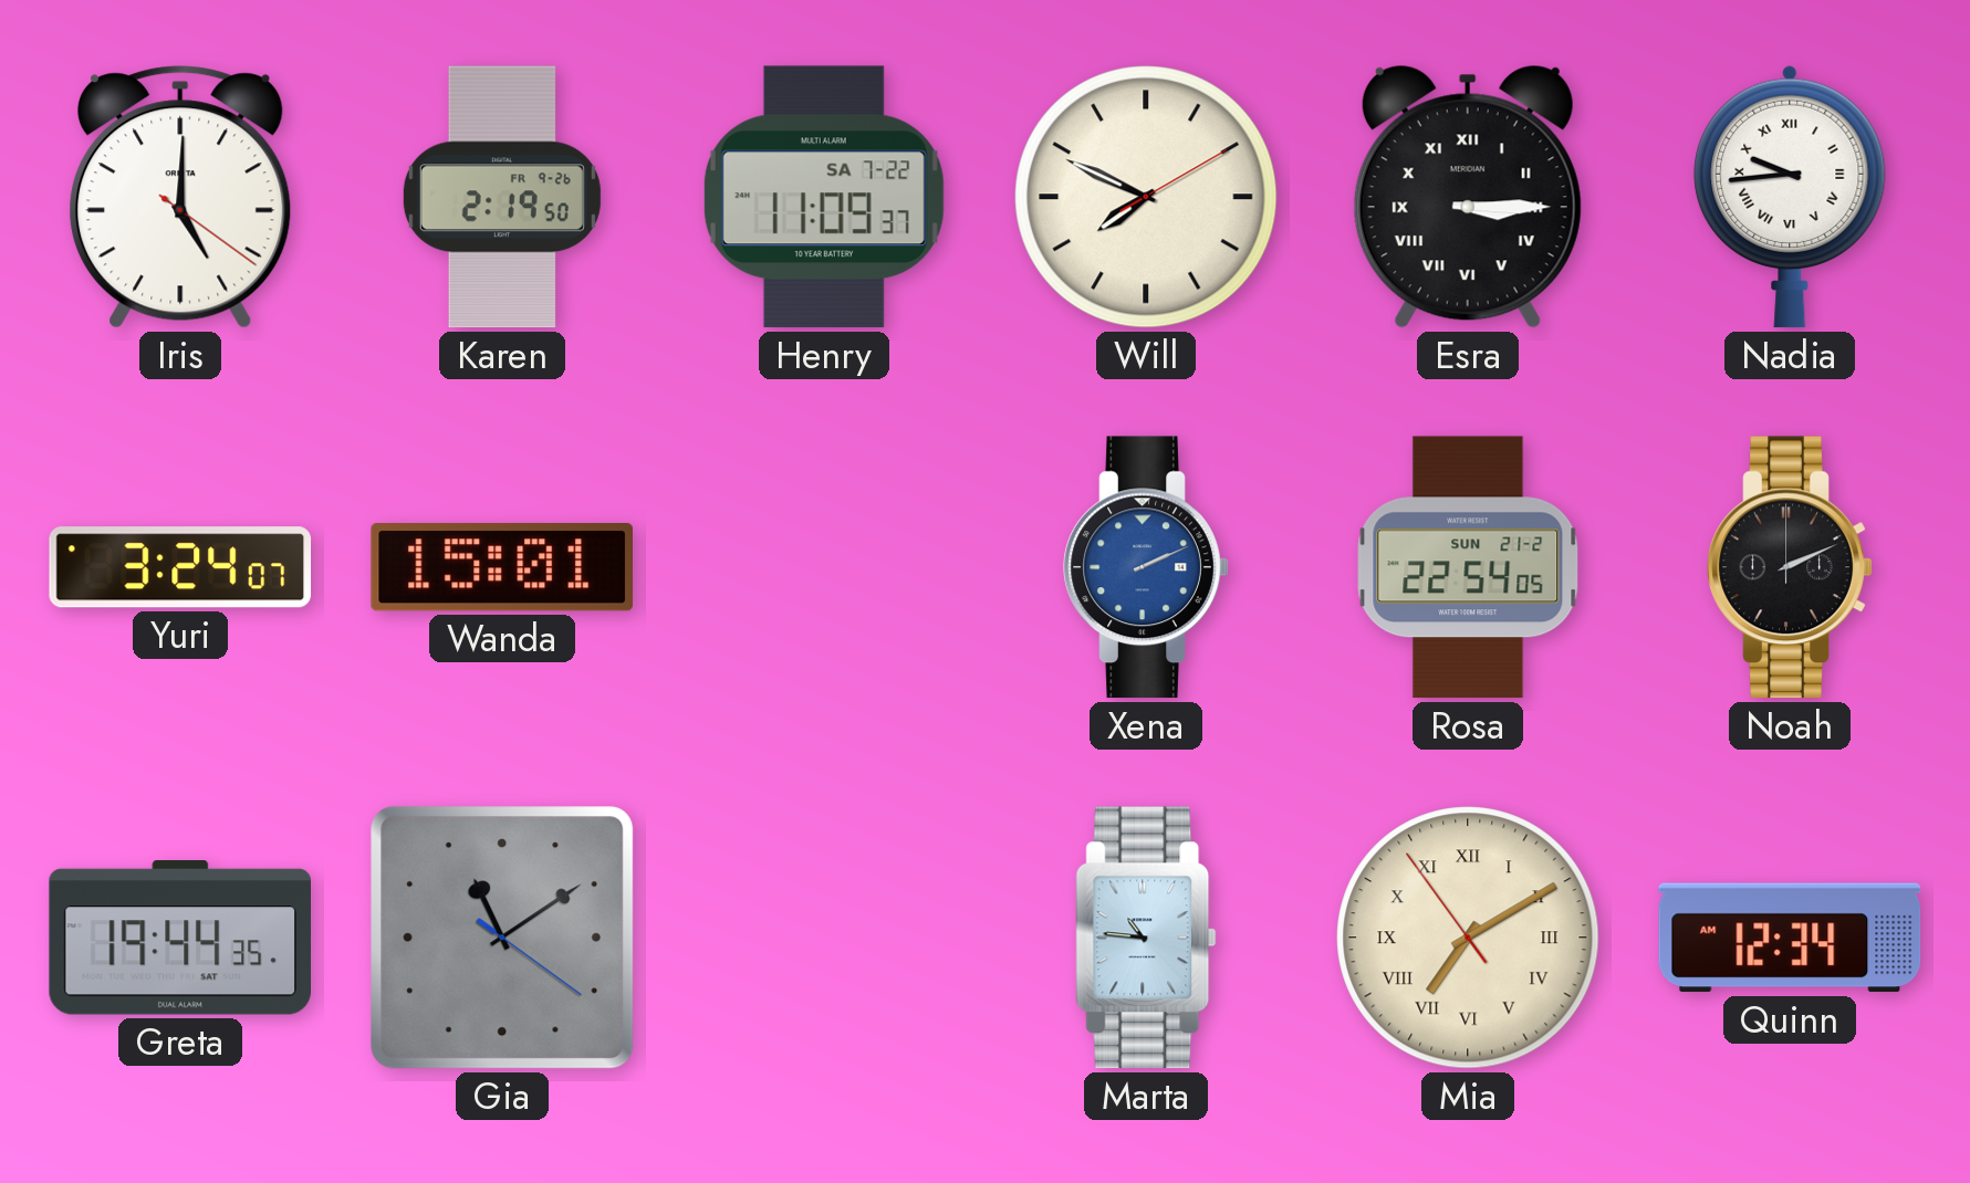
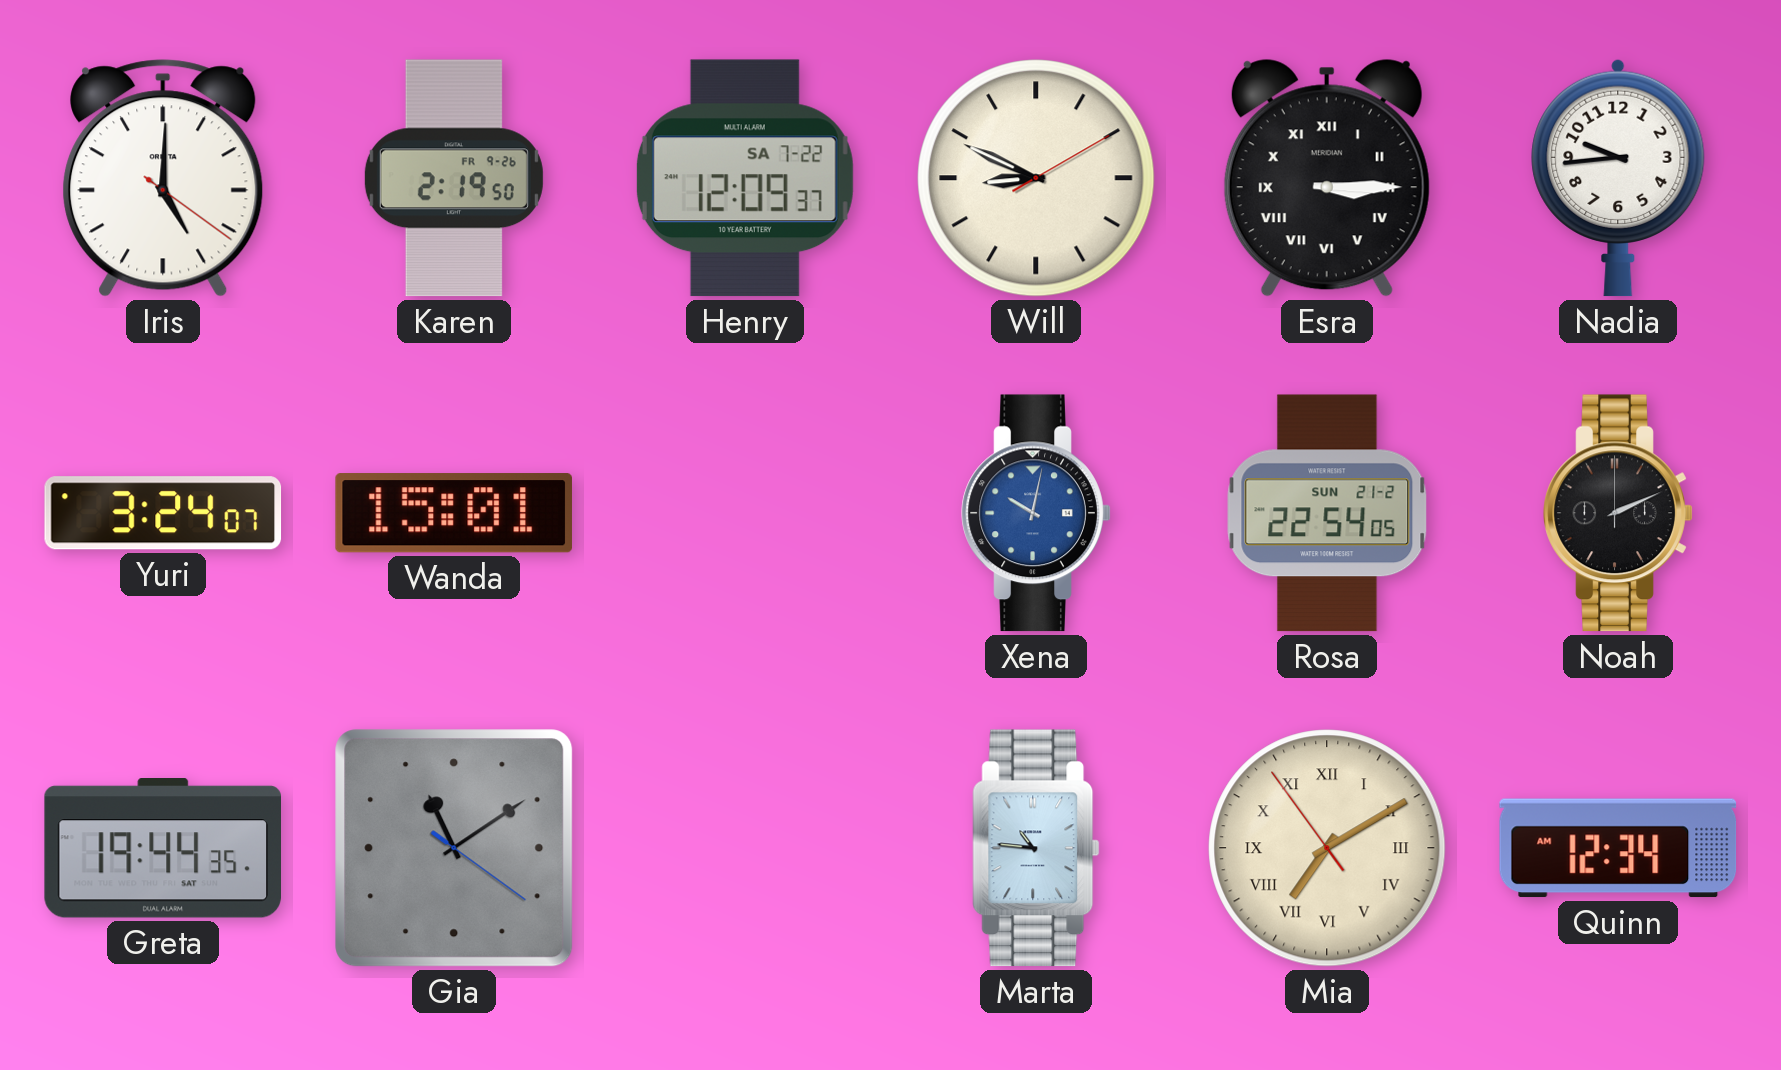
Henry: 11:09 -> 12:09 (745, 178)
Will: 7:49 -> 8:49 (1036, 178)
Nadia numerals: Roman -> Arabic (1618, 178)
Xena: 2:11 -> 10:02 (1036, 513)
